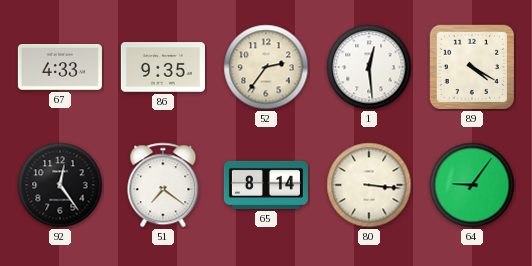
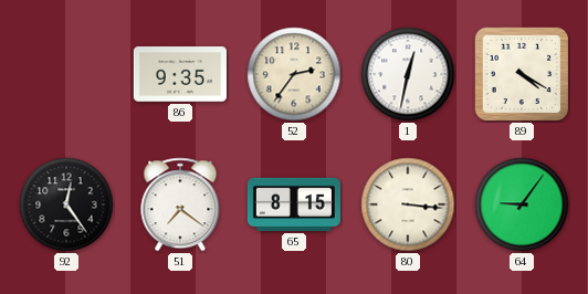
67: 4:33 -> none (60, 68)
1: 12:29 -> 12:32 (408, 74)
65: 8:14 -> 8:15 (294, 204)
